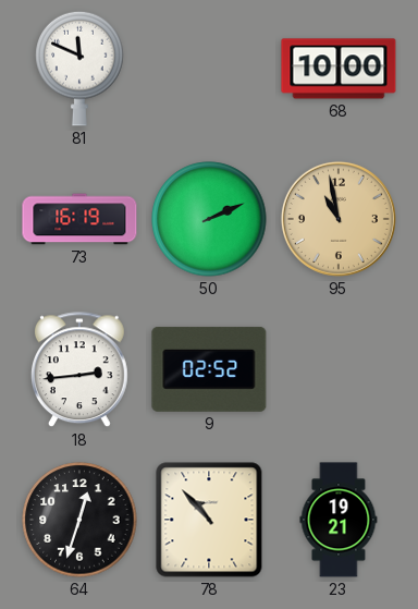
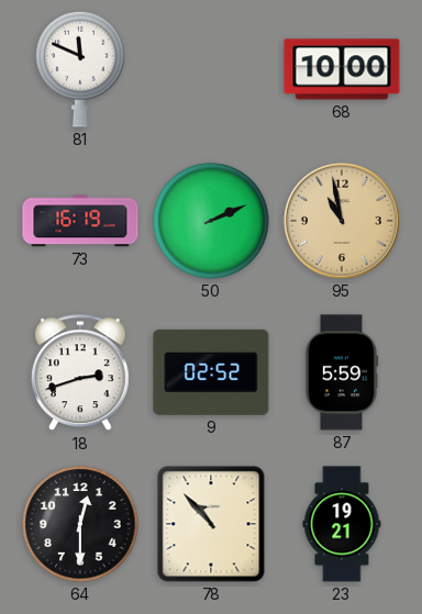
18: 2:44 -> 2:42 (80, 373)
87: none -> 5:59 (342, 372)
64: 12:33 -> 12:30 (80, 524)
